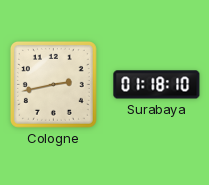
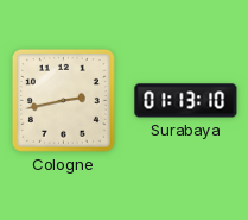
Surabaya: 01:18 -> 01:13 (186, 101)
